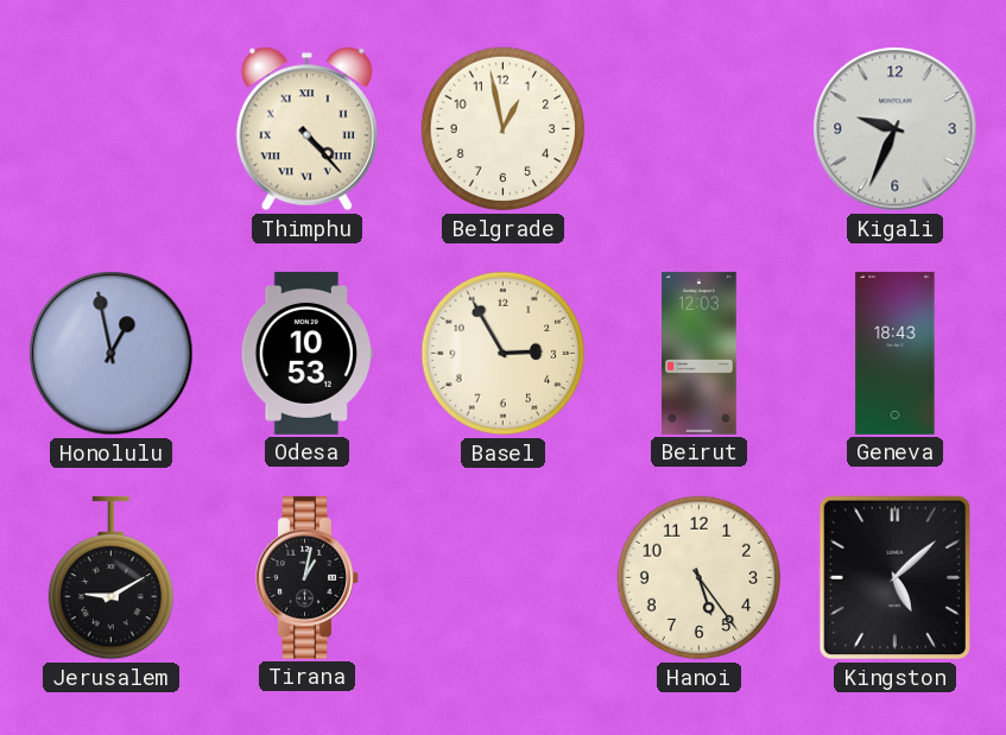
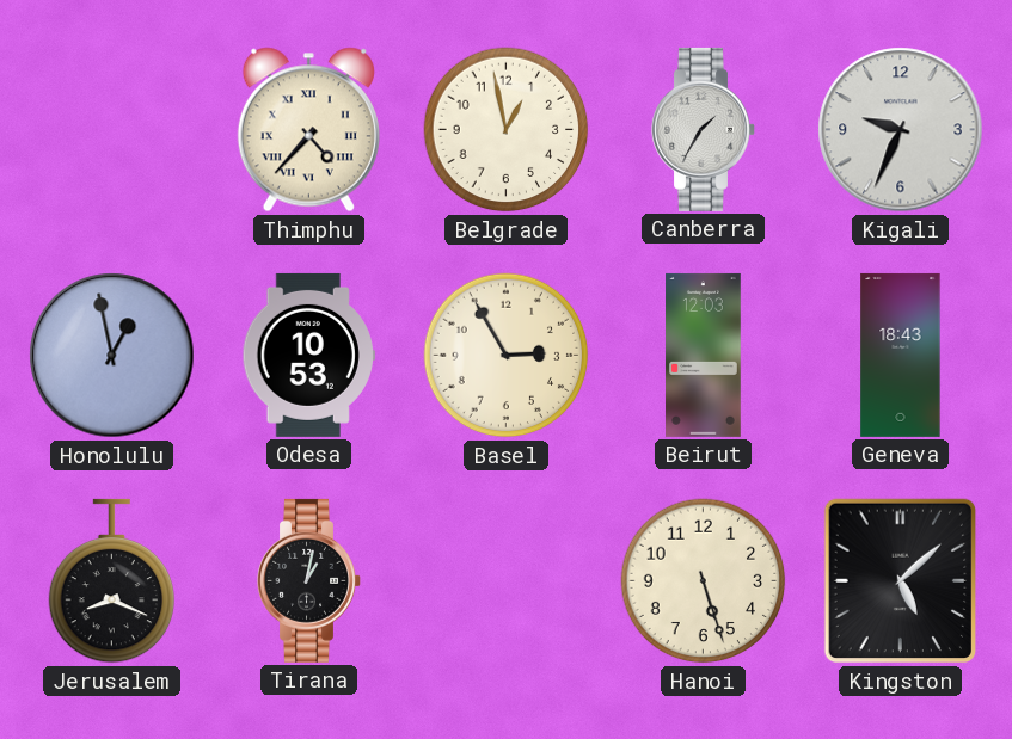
Thimphu: 4:23 -> 4:37 (308, 130)
Canberra: none -> 1:35 (704, 129)
Jerusalem: 9:10 -> 8:19 (111, 581)
Hanoi: 5:24 -> 5:27 (704, 581)
